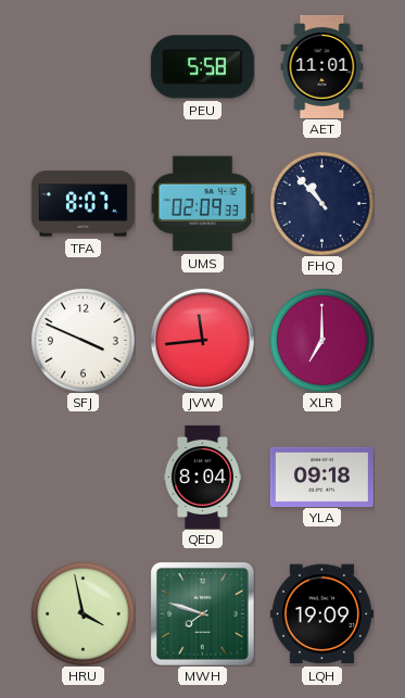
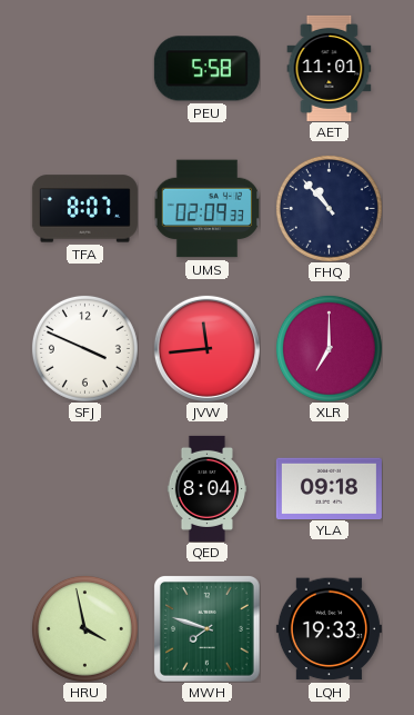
LQH: 19:09 -> 19:33 (329, 629)
